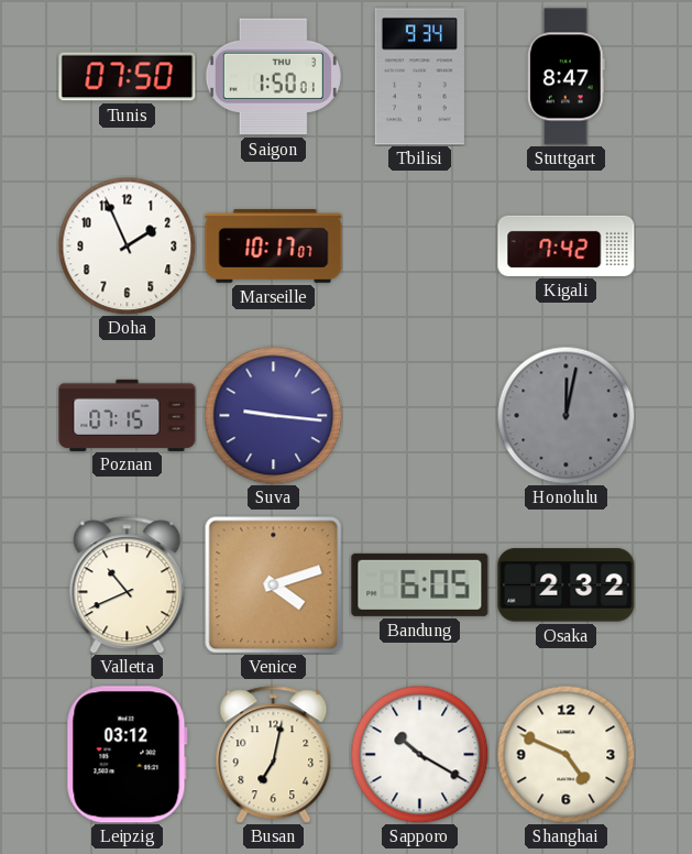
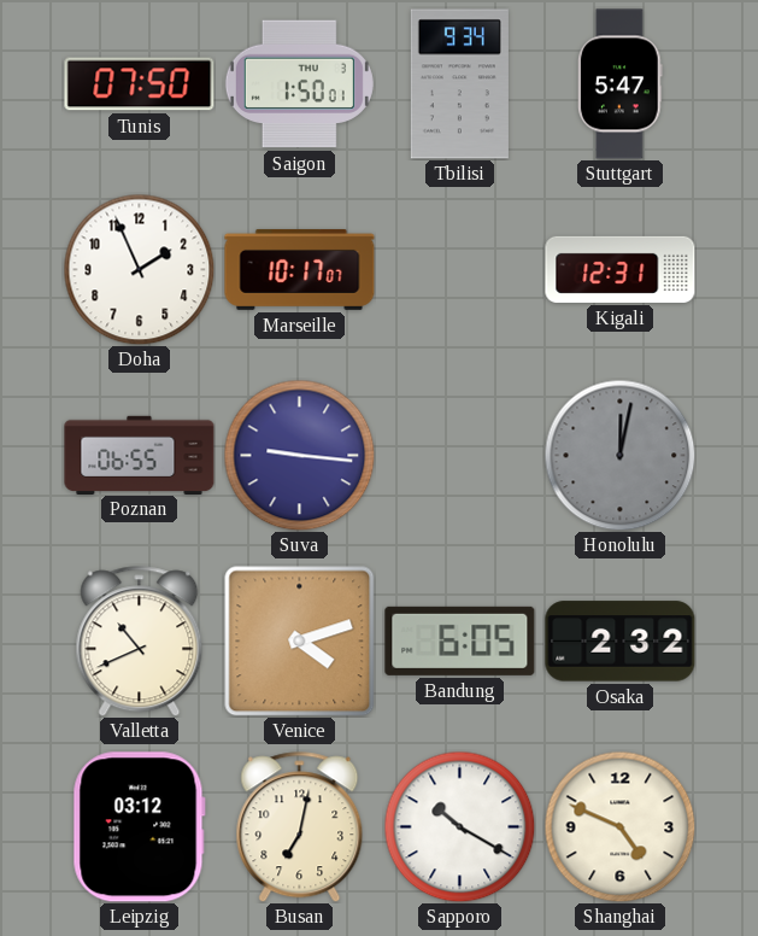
Stuttgart: 8:47 -> 5:47 (621, 84)
Kigali: 7:42 -> 12:31 (621, 269)
Poznan: 07:15 -> 06:55 (140, 455)
